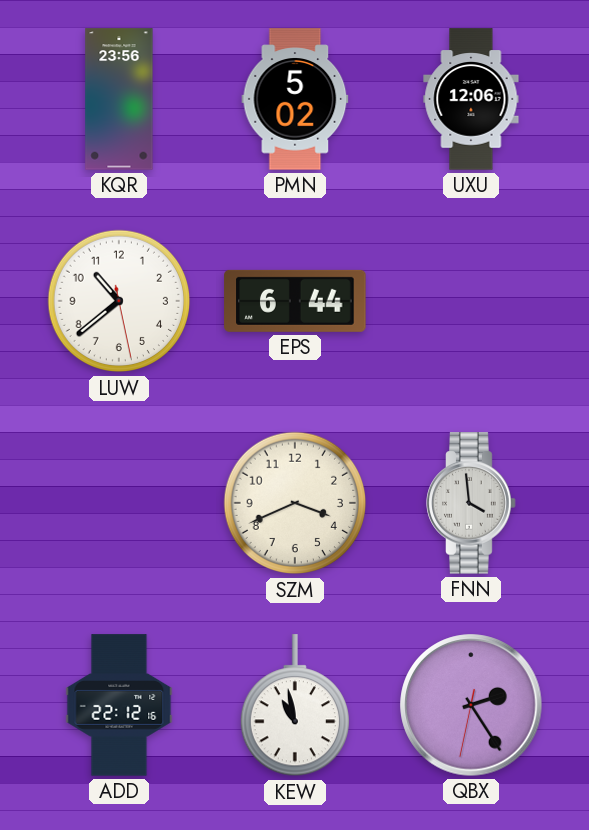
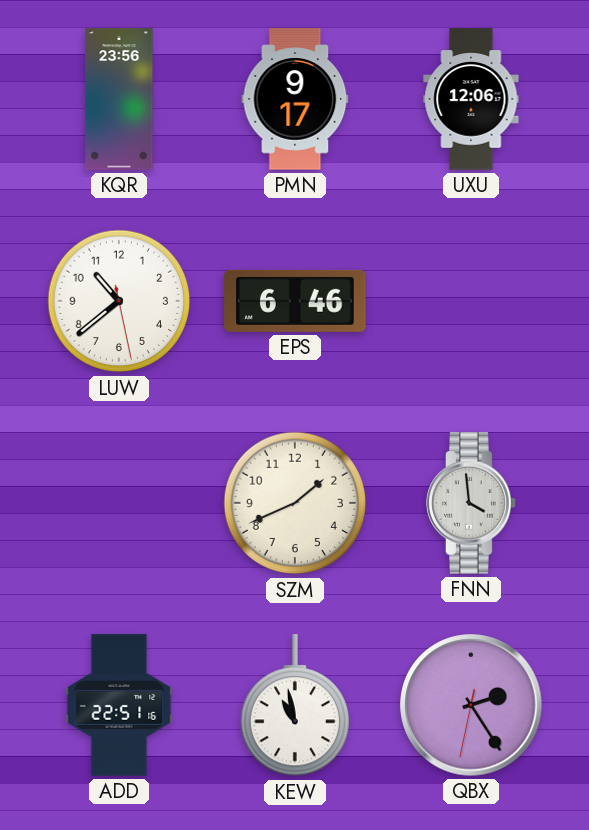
PMN: 5:02 -> 9:17 (295, 99)
EPS: 6:44 -> 6:46 (295, 301)
SZM: 3:41 -> 1:41 (295, 503)
ADD: 22:12 -> 22:51 (119, 705)
